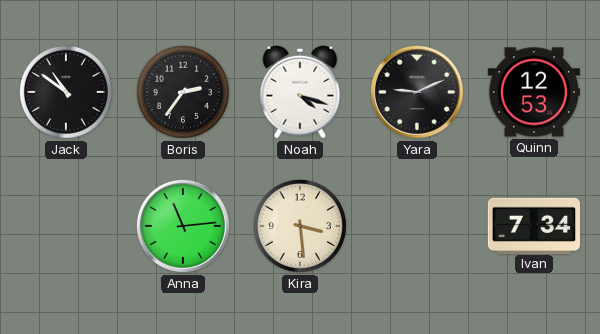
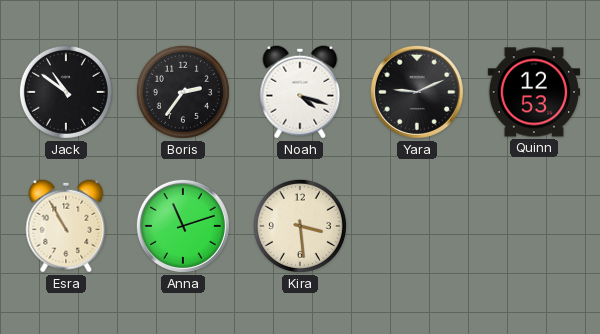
Esra: none -> 10:55 (66, 226)
Anna: 11:14 -> 11:12 (183, 226)
Ivan: 7:34 -> none (534, 225)
